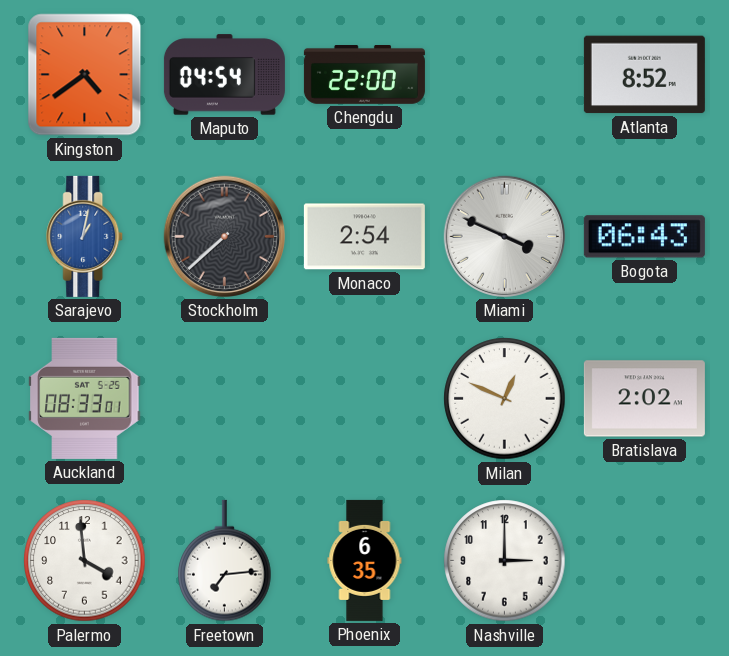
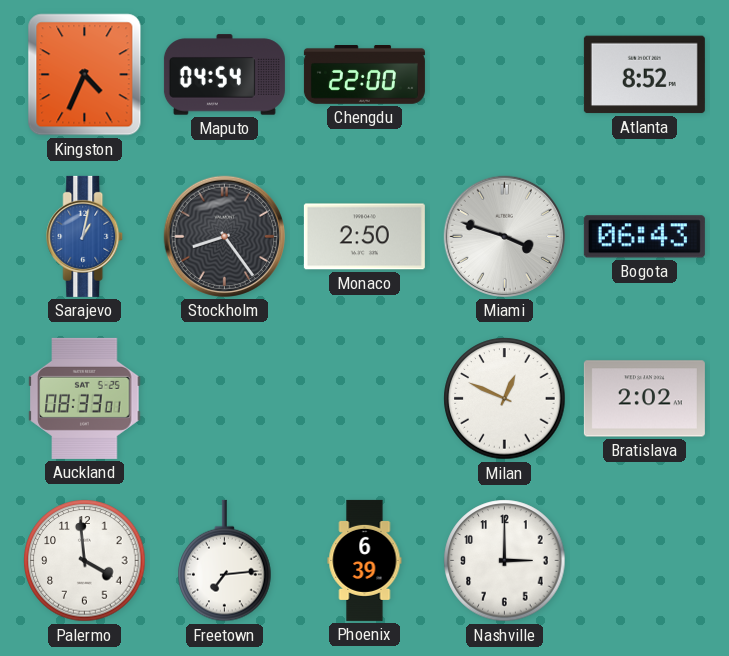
Kingston: 4:39 -> 4:34 (85, 75)
Stockholm: 7:38 -> 8:24 (224, 236)
Monaco: 2:54 -> 2:50 (364, 237)
Miami: 3:49 -> 3:48 (504, 236)
Phoenix: 6:35 -> 6:39 (365, 560)
